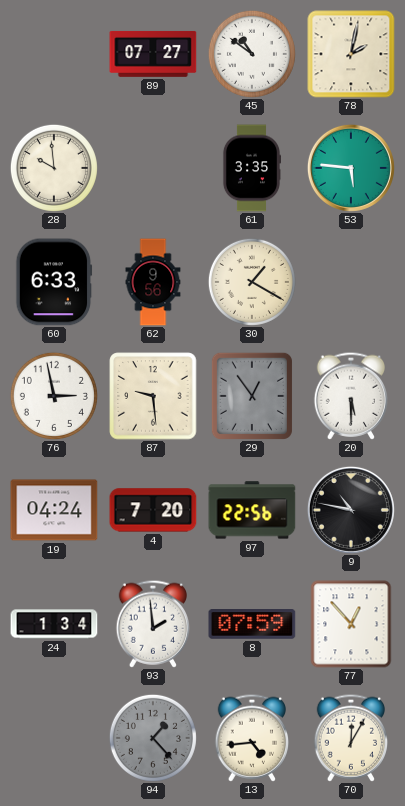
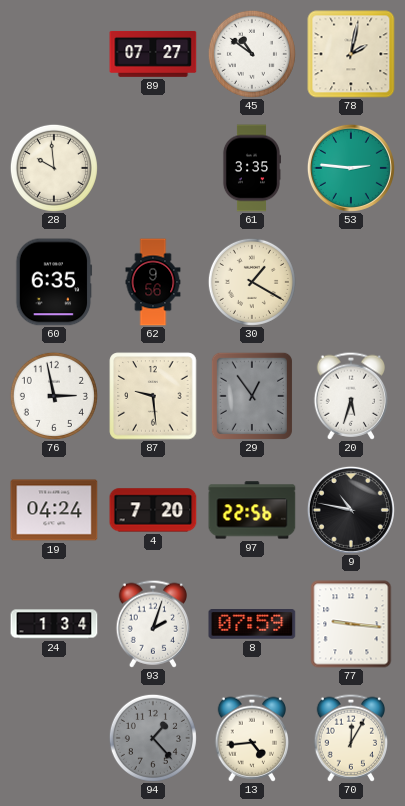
53: 5:46 -> 2:46 (351, 168)
60: 6:33 -> 6:35 (54, 282)
20: 5:30 -> 5:33 (351, 396)
93: 1:59 -> 2:03 (153, 624)
77: 12:53 -> 9:16 (351, 624)
